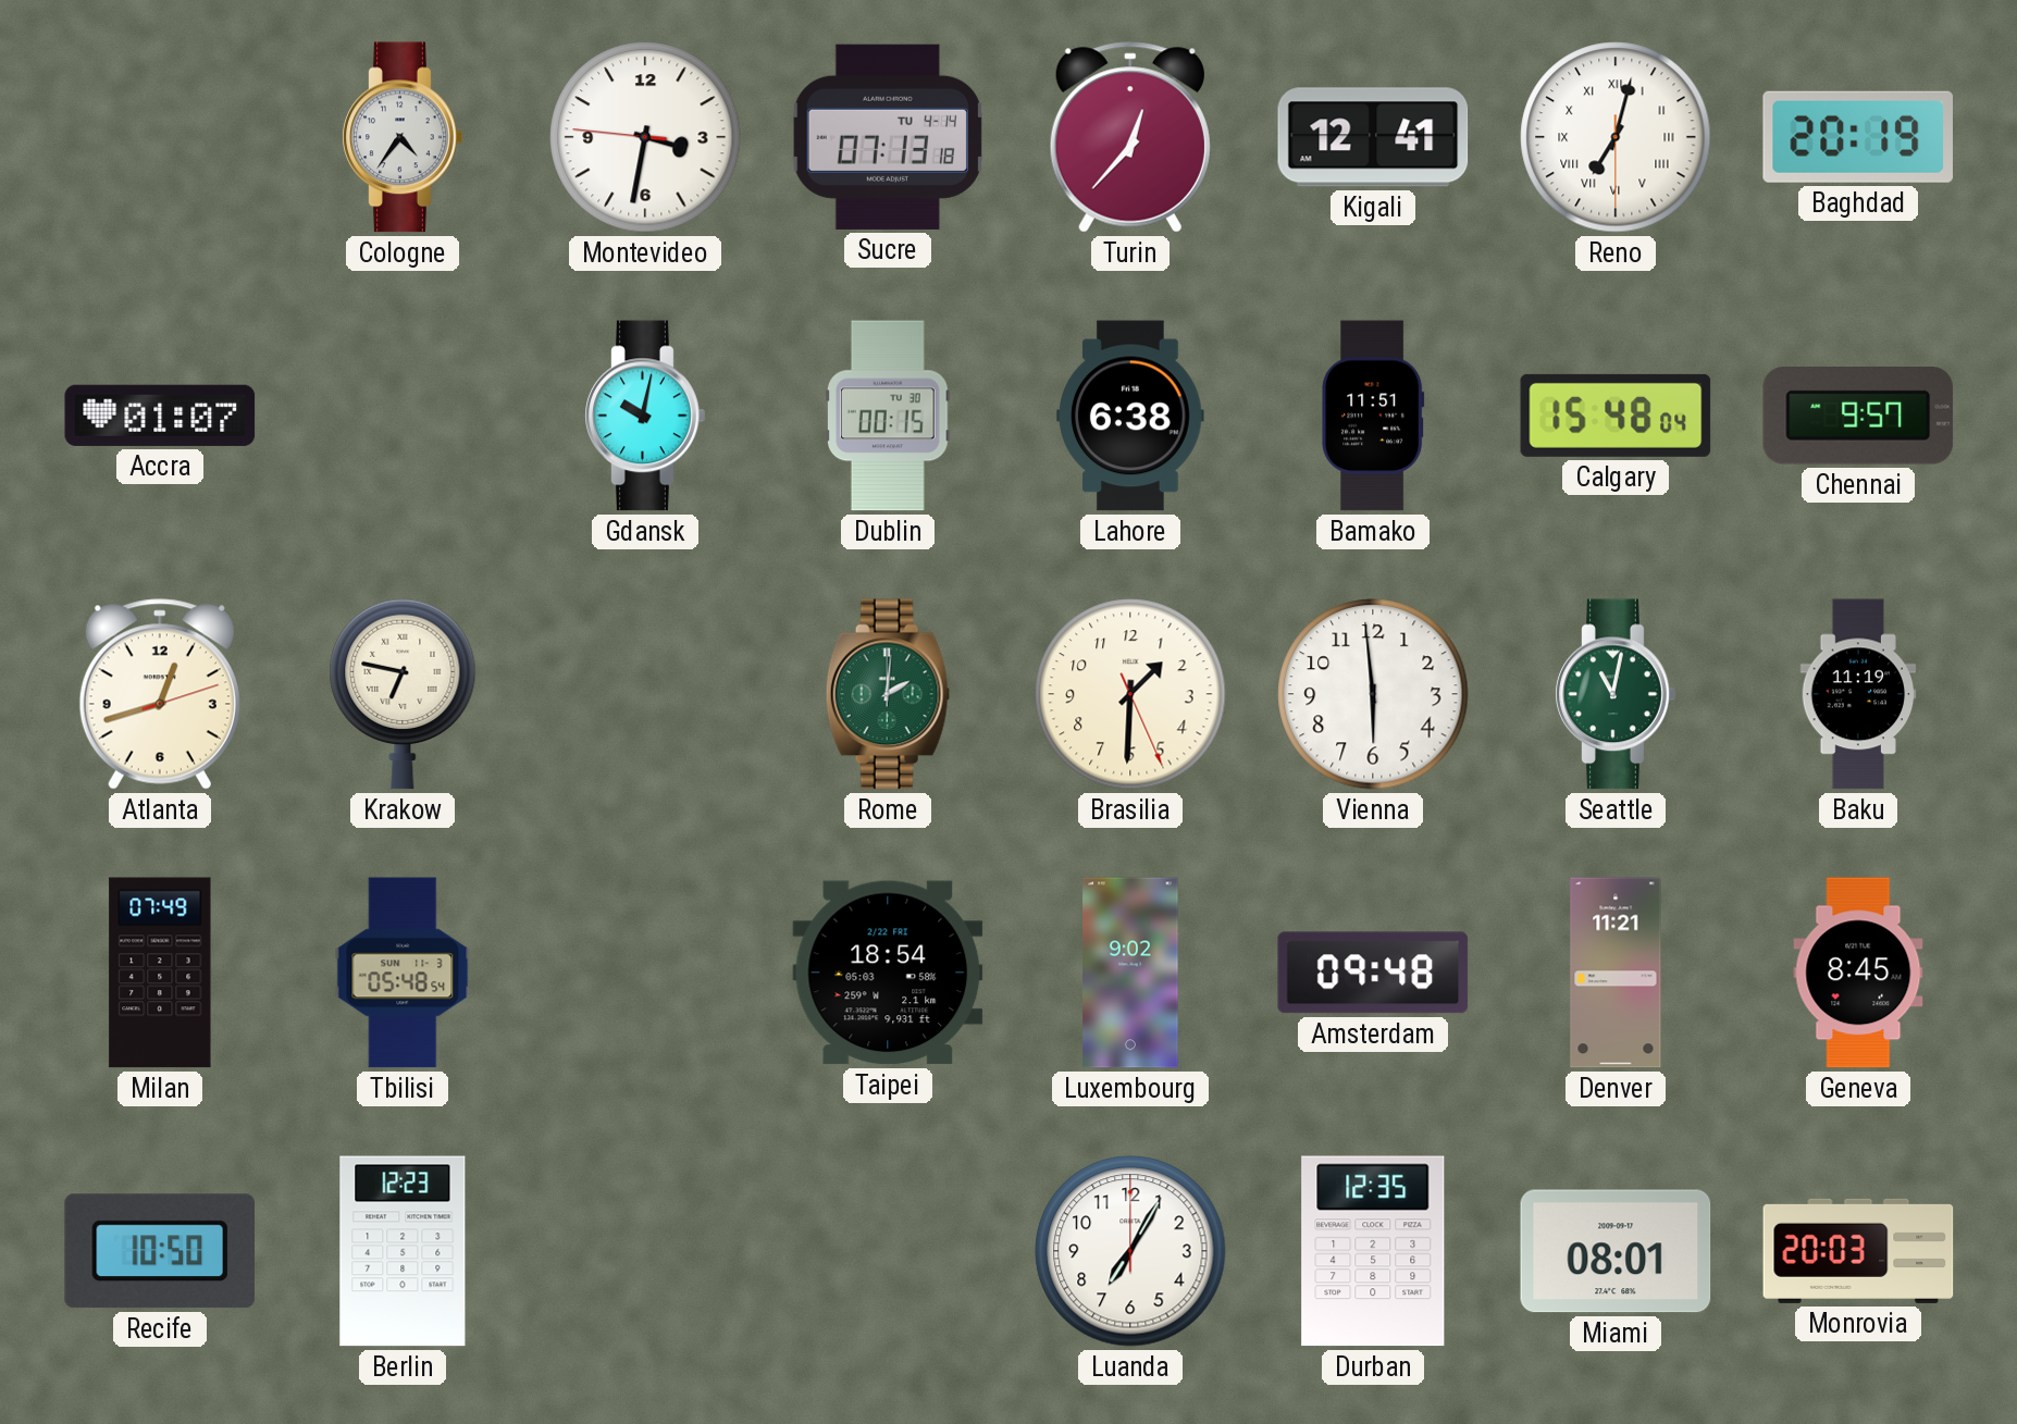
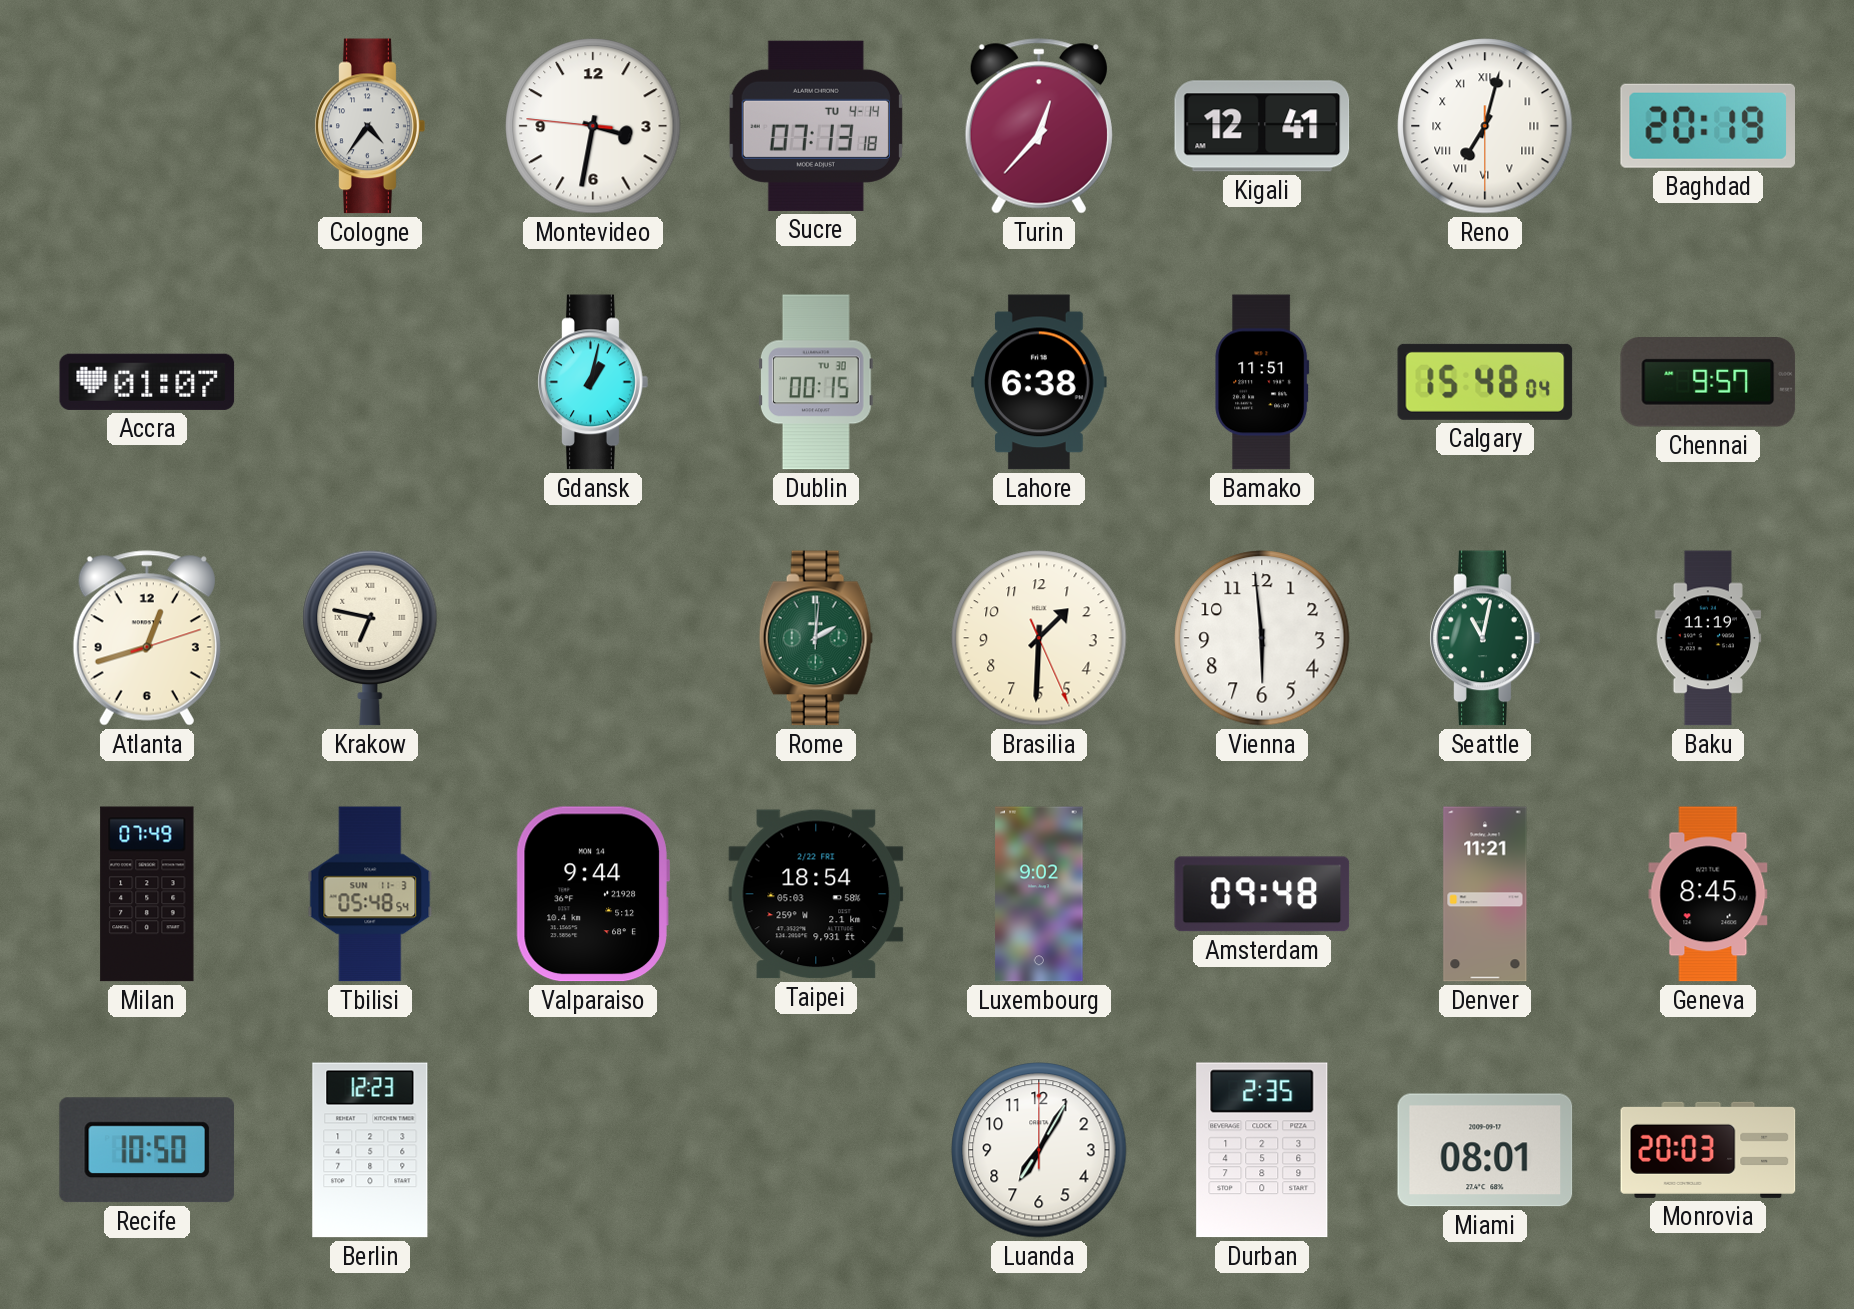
Gdansk: 10:02 -> 1:02 (593, 382)
Valparaiso: none -> 9:44 (593, 894)
Durban: 12:35 -> 2:35 (1262, 1150)
